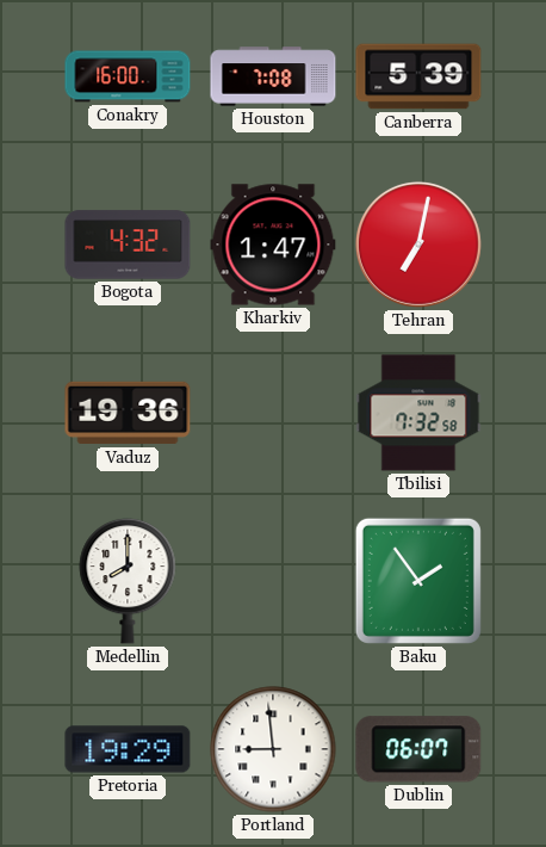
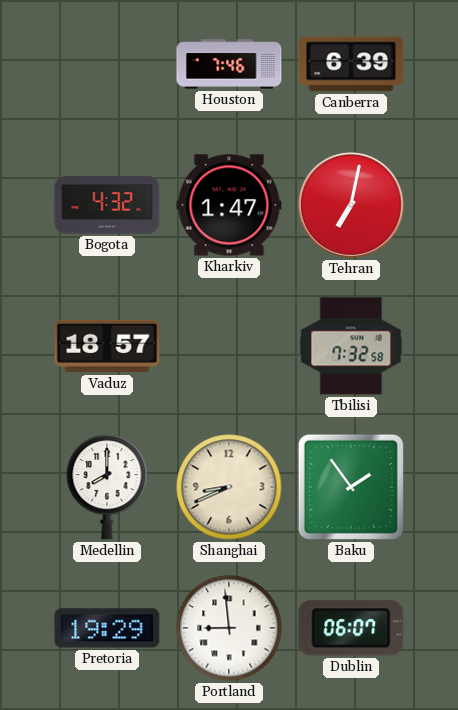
Conakry: 16:00 -> none (128, 76)
Houston: 7:08 -> 7:46 (229, 64)
Canberra: 5:39 -> 6:39 (351, 64)
Vaduz: 19:36 -> 18:57 (107, 346)
Shanghai: none -> 8:41 (229, 487)
